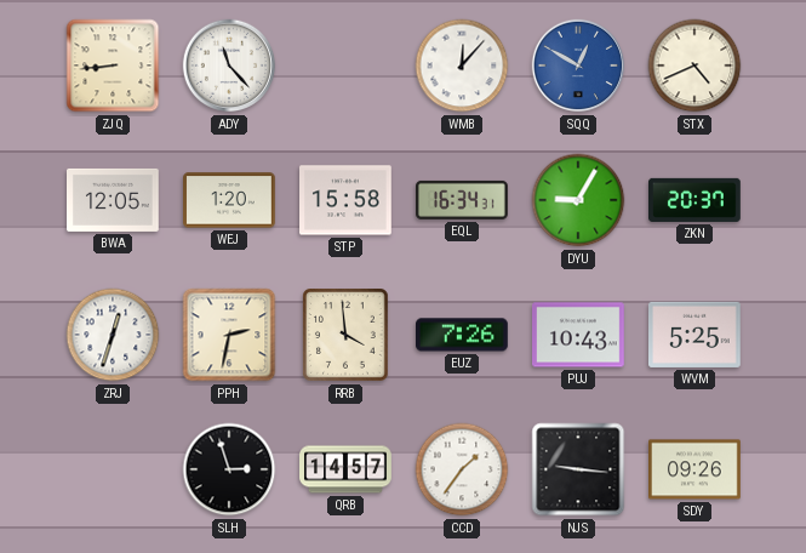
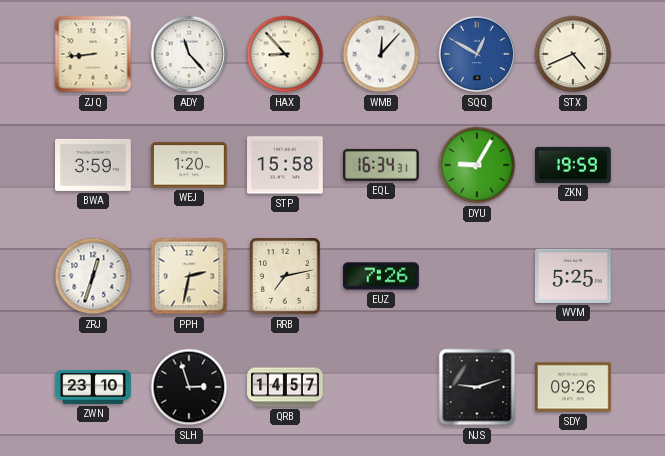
HAX: none -> 8:53 (285, 54)
BWA: 12:05 -> 3:59 (94, 165)
ZKN: 20:37 -> 19:59 (574, 165)
RRB: 3:59 -> 7:13 (286, 276)
PUJ: 10:43 -> none (579, 335)
ZWN: none -> 23:10 (93, 387)
CCD: 1:36 -> none (462, 469)
NJS: 9:16 -> 9:12 (477, 387)
